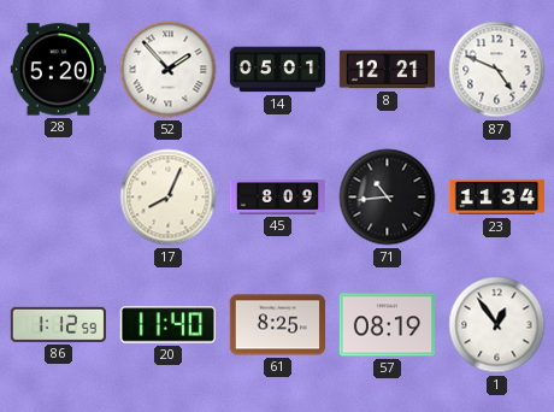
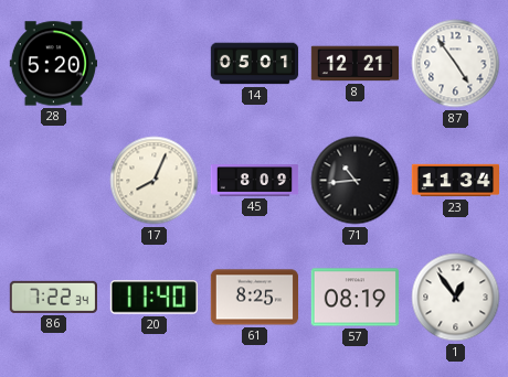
52: 1:53 -> none (169, 70)
87: 4:49 -> 4:54 (456, 64)
86: 1:12 -> 7:22 (53, 297)
